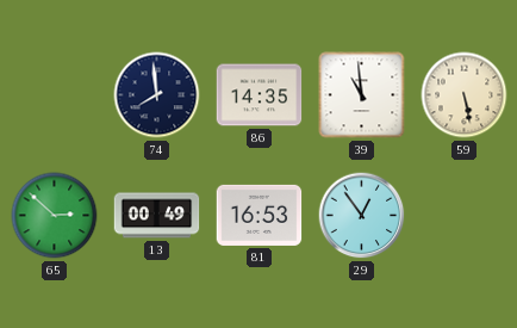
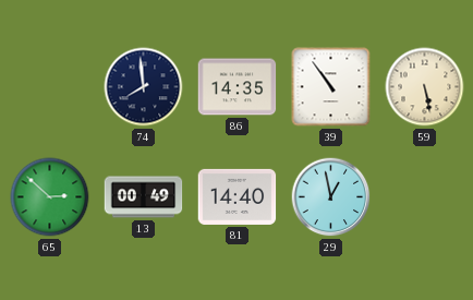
39: 10:59 -> 10:54 (331, 87)
81: 16:53 -> 14:40 (238, 196)
29: 12:54 -> 12:58 (331, 197)
